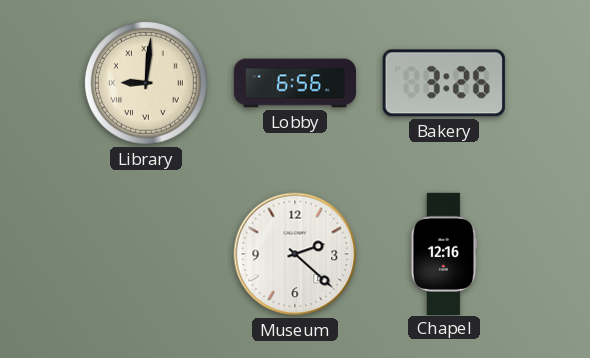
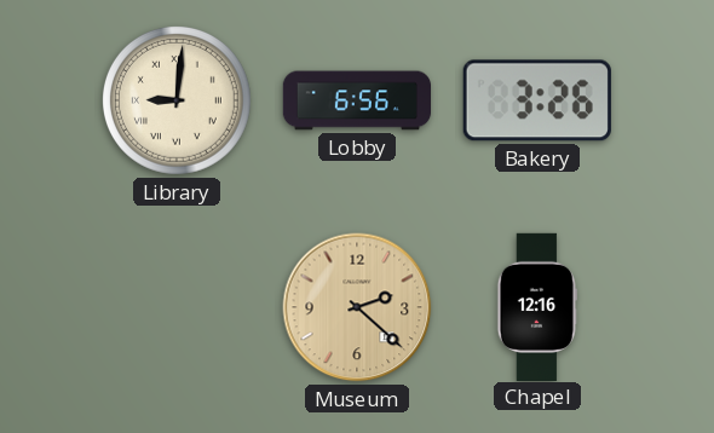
Museum dial: white -> champagne (357, 307)
